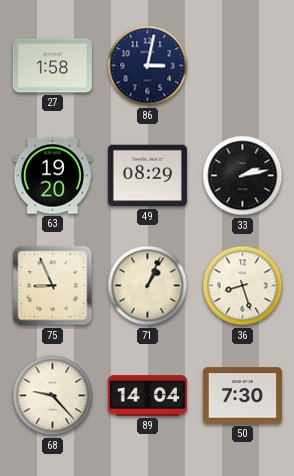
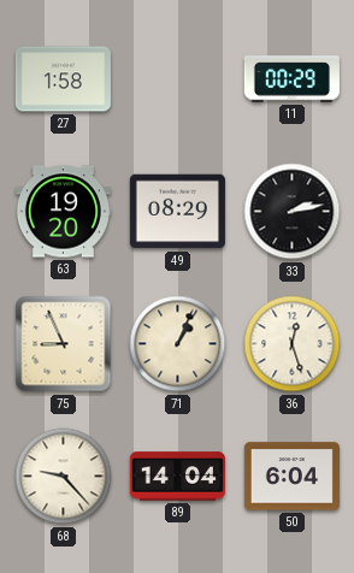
86: 3:02 -> none (148, 66)
11: none -> 00:29 (291, 79)
36: 8:27 -> 12:27 (293, 344)
50: 7:30 -> 6:04 (291, 477)
